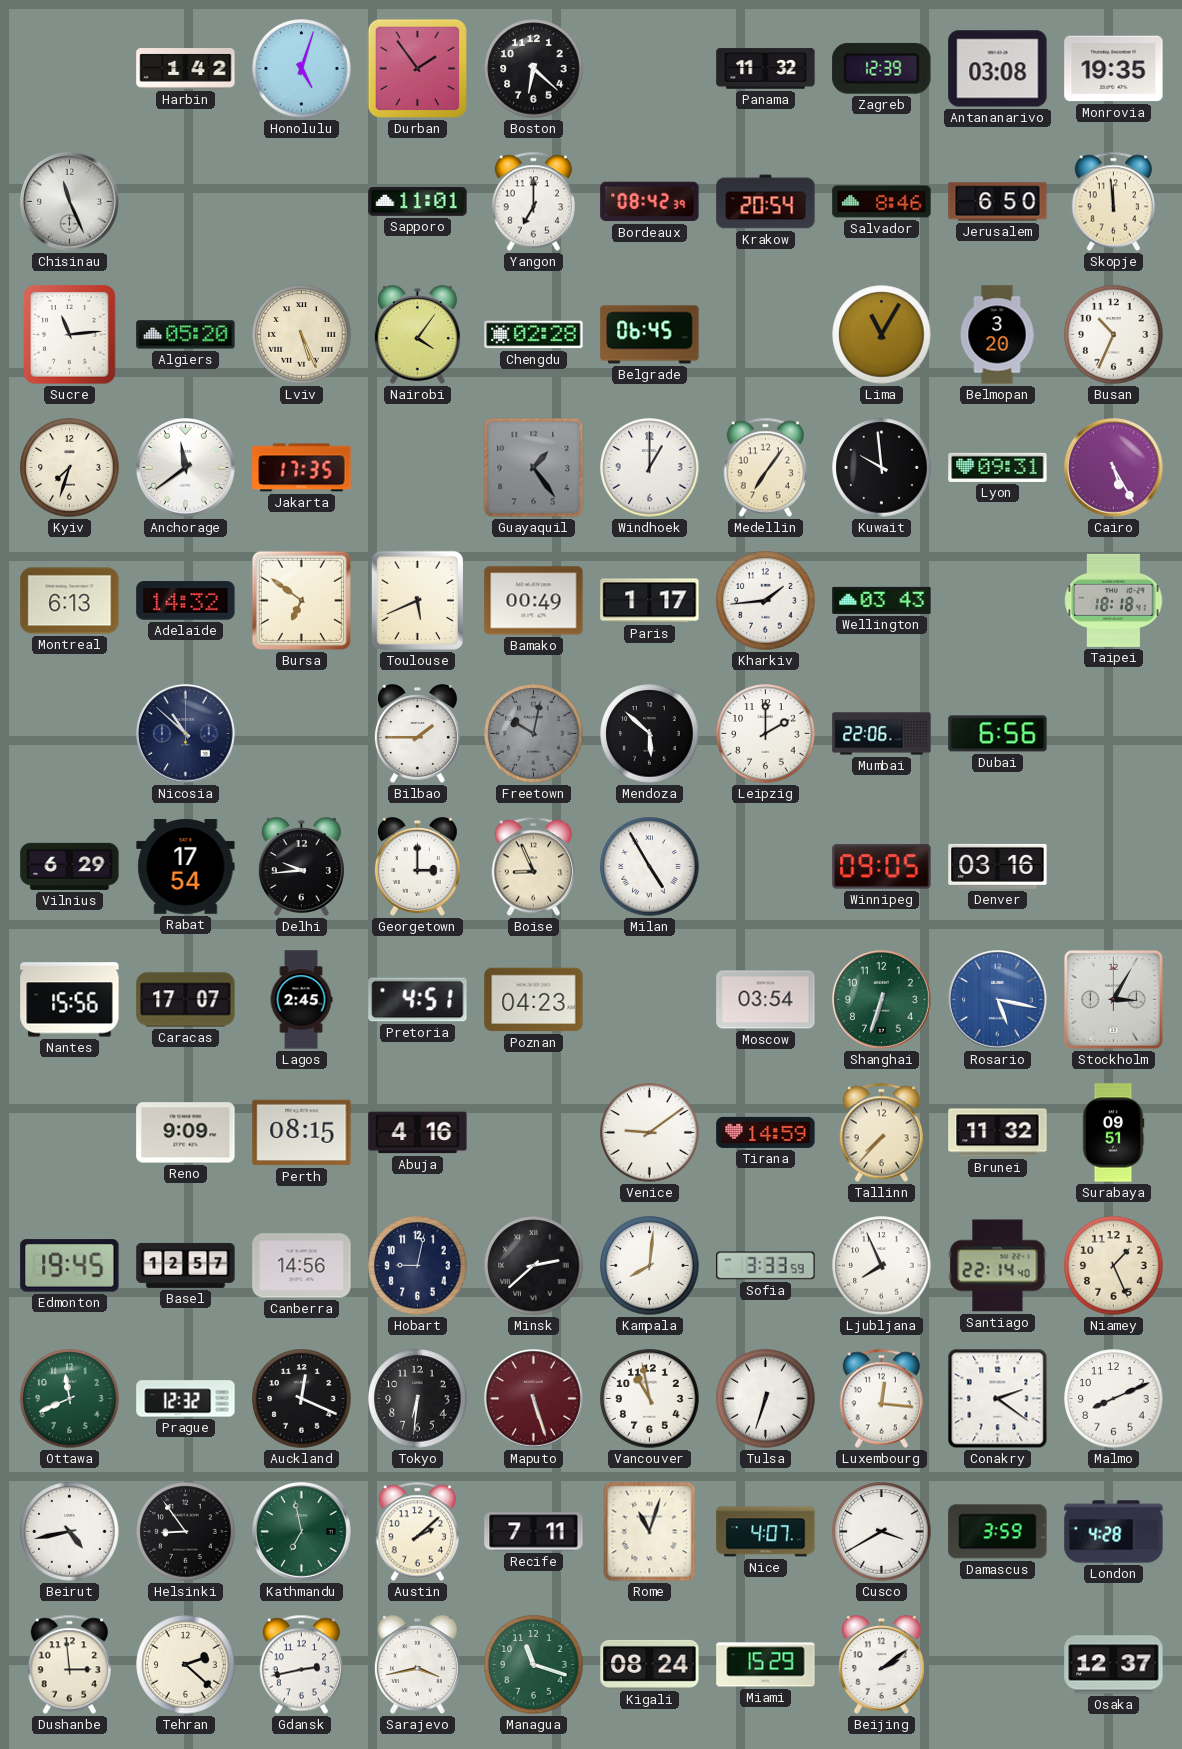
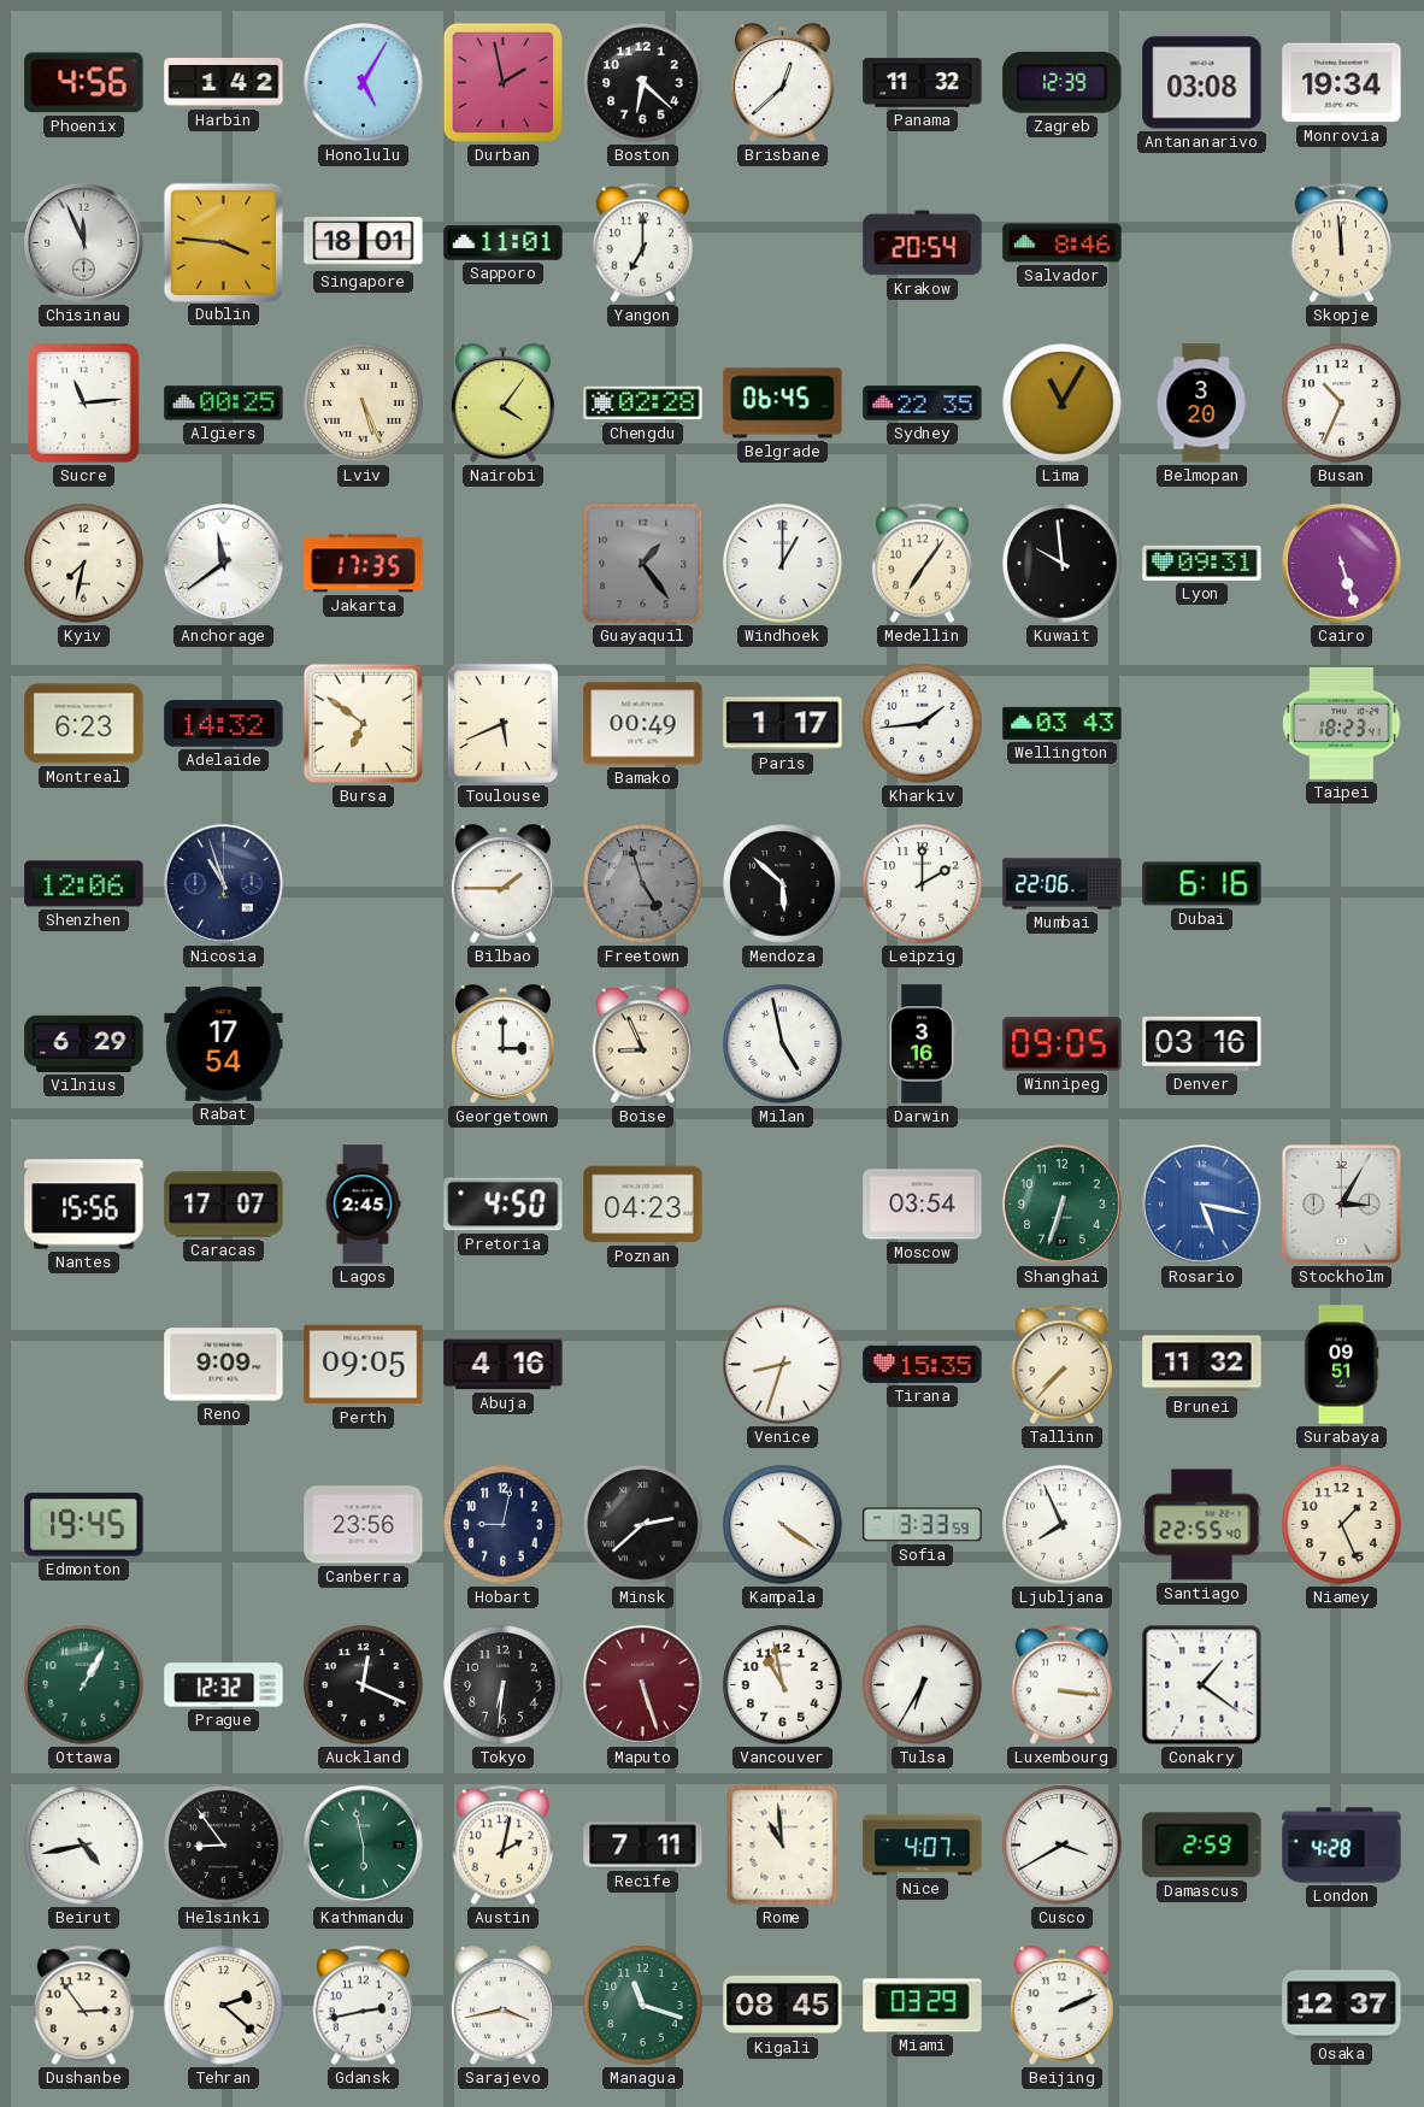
Phoenix: none -> 4:56 (84, 83)
Honolulu: 5:03 -> 5:05 (364, 83)
Durban: 1:54 -> 1:58 (502, 82)
Brisbane: none -> 12:38 (782, 83)
Monrovia: 19:35 -> 19:34 (1342, 83)
Chisinau: 11:26 -> 11:56 (84, 243)
Dublin: none -> 3:46 (223, 242)
Singapore: none -> 18:01 (364, 243)
Bordeaux: 08:42 -> none (650, 202)
Jerusalem: 6:50 -> none (998, 202)
Algiers: 05:20 -> 00:25 (224, 404)
Sydney: none -> 22:35 (923, 404)
Kyiv: 7:33 -> 7:32 (84, 564)
Cairo: 5:25 -> 5:27 (1342, 564)
Montreal: 6:13 -> 6:23 (84, 724)
Taipei: 18:18 -> 18:23 (1342, 723)
Shenzhen: none -> 12:06 (84, 884)
Nicosia: 10:52 -> 10:57 (224, 884)
Freetown: 10:02 -> 4:57 (643, 884)
Dubai: 6:56 -> 6:16 (1202, 884)
Delhi: 9:44 -> none (301, 867)
Milan: 4:55 -> 4:58 (783, 1044)
Darwin: none -> 3:16 (922, 1044)
Pretoria: 4:51 -> 4:50 (504, 1205)
Perth: 08:15 -> 09:05 (364, 1365)
Venice: 9:09 -> 8:33 (783, 1365)
Tirana: 14:59 -> 15:35 (923, 1364)
Basel: 12:57 -> none (186, 1265)
Canberra: 14:56 -> 23:56 (364, 1525)
Kampala: 8:01 -> 4:21 (783, 1525)
Santiago: 22:14 -> 22:55 (1202, 1525)
Ottawa: 11:41 -> 1:05 (84, 1685)
Tulsa: 6:33 -> 6:35 (923, 1685)
Luxembourg: 12:16 -> 3:16 (1061, 1685)
Conakry: 2:21 -> 1:21 (1202, 1685)
Malmo: 8:11 -> none (1114, 1399)
Kathmandu: 6:58 -> 5:58 (364, 1846)
Austin: 2:08 -> 2:02 (502, 1846)
Rome: 11:03 -> 10:59 (783, 1846)
Damascus: 3:59 -> 2:59 (1202, 1846)
Dushanbe: 2:59 -> 2:54 (83, 2006)
Kigali: 08:24 -> 08:45 (783, 2005)
Miami: 15:29 -> 03:29 (923, 2006)
Beijing: 2:09 -> 2:11 (1061, 2006)
